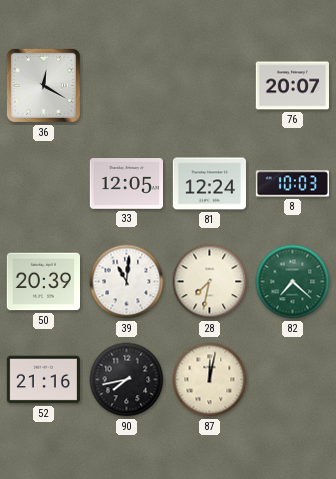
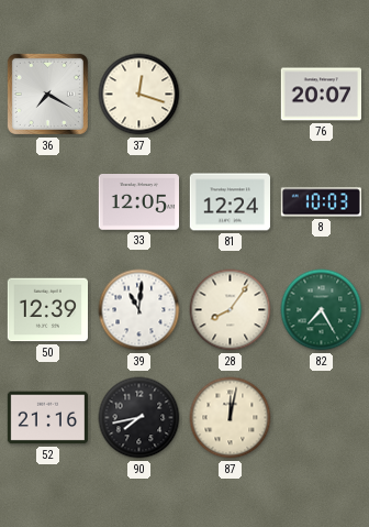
36: 12:20 -> 7:20 (47, 94)
37: none -> 12:18 (139, 95)
50: 20:39 -> 12:39 (47, 310)
28: 7:32 -> 8:06 (231, 310)
82: 7:22 -> 7:25 (322, 310)
